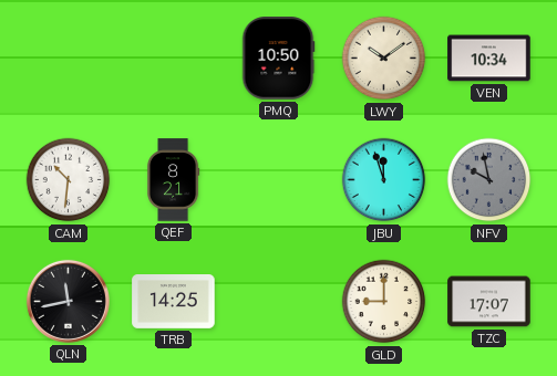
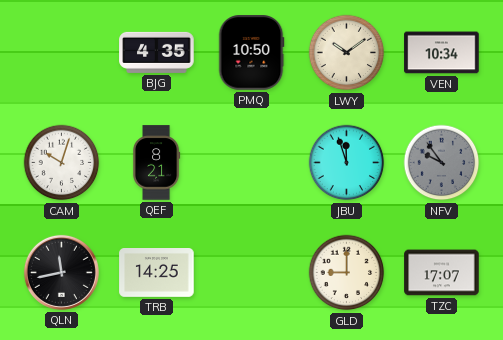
BJG: none -> 4:35 (157, 52)
CAM: 10:31 -> 10:03 (62, 163)
NFV: 9:58 -> 9:54 (442, 163)
